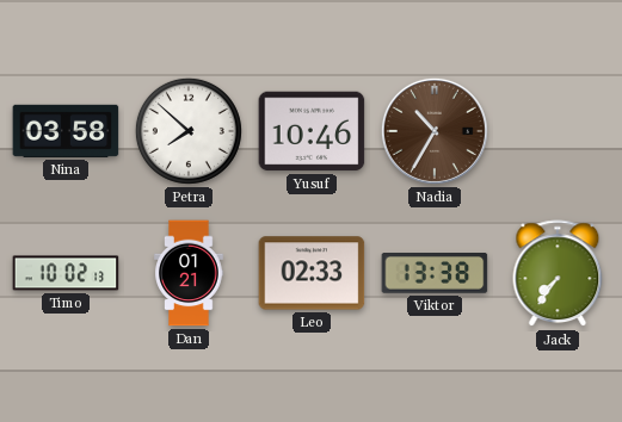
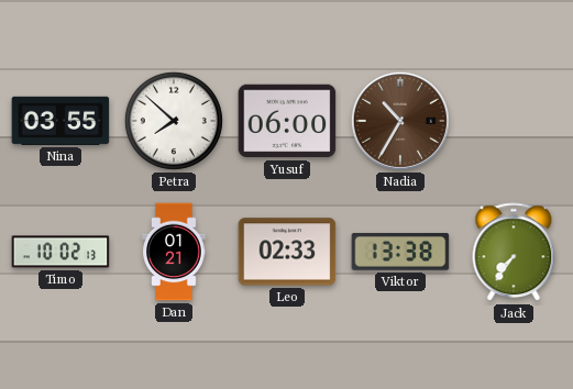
Nina: 03:58 -> 03:55 (60, 121)
Yusuf: 10:46 -> 06:00 (287, 121)
